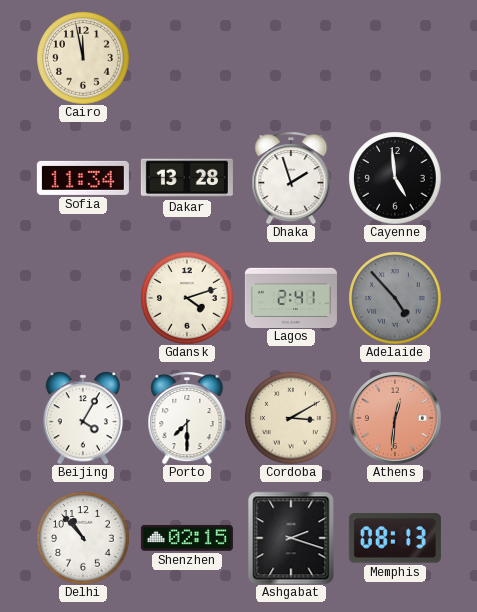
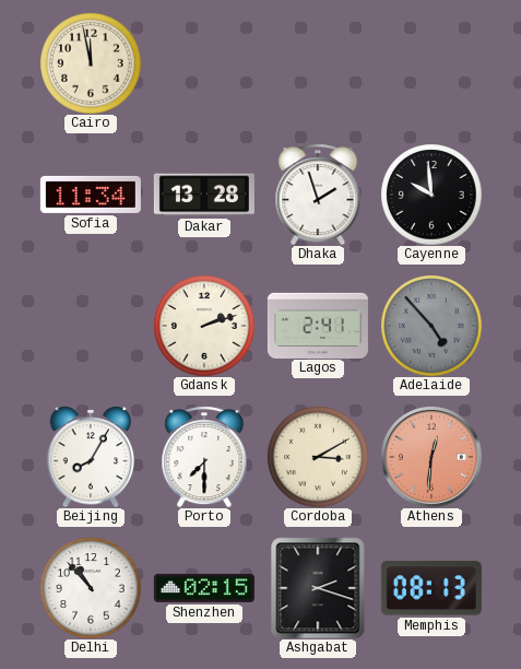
Cayenne: 4:59 -> 9:59 (431, 195)
Gdansk: 4:12 -> 2:12 (204, 326)
Beijing: 4:05 -> 8:05 (91, 457)
